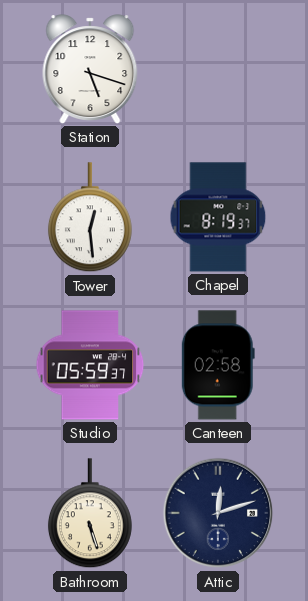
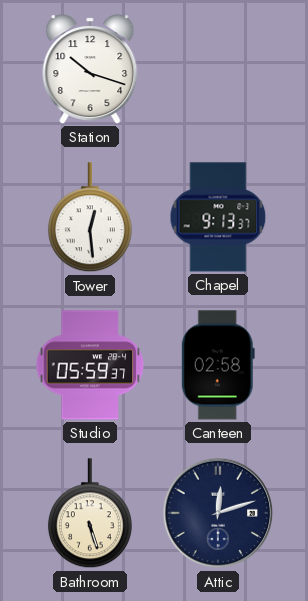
Station: 5:18 -> 10:18 (90, 69)
Chapel: 8:19 -> 9:13 (218, 217)
